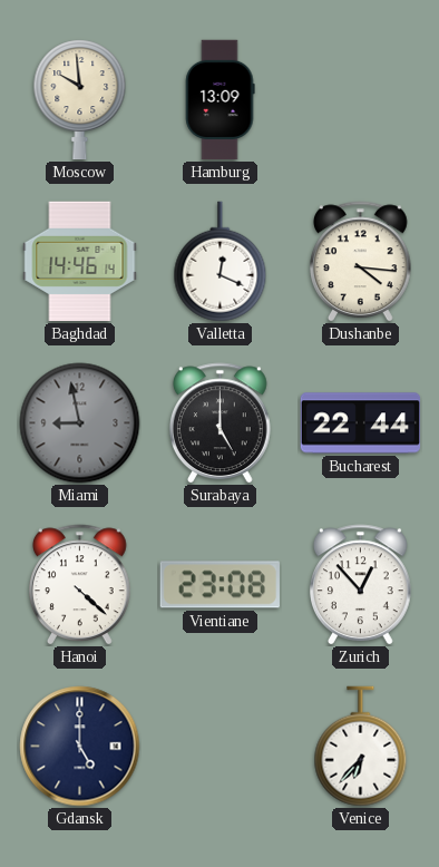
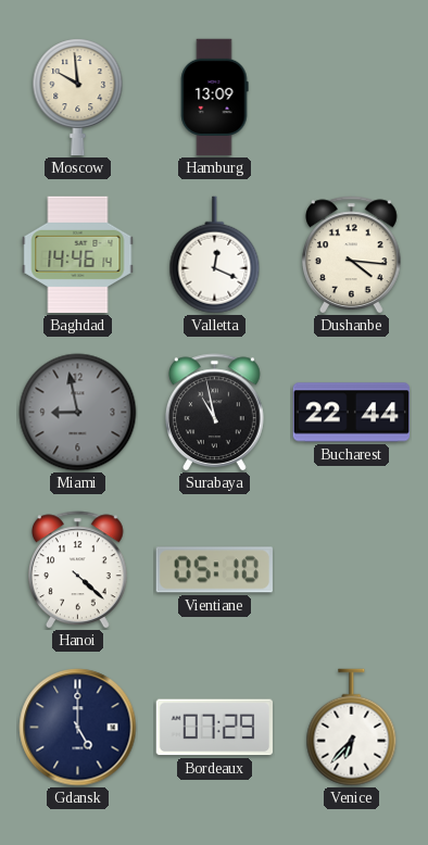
Surabaya: 5:00 -> 10:58 (215, 413)
Vientiane: 23:08 -> 05:10 (214, 570)
Zurich: 12:53 -> none (361, 585)
Bordeaux: none -> 07:29 (214, 728)
